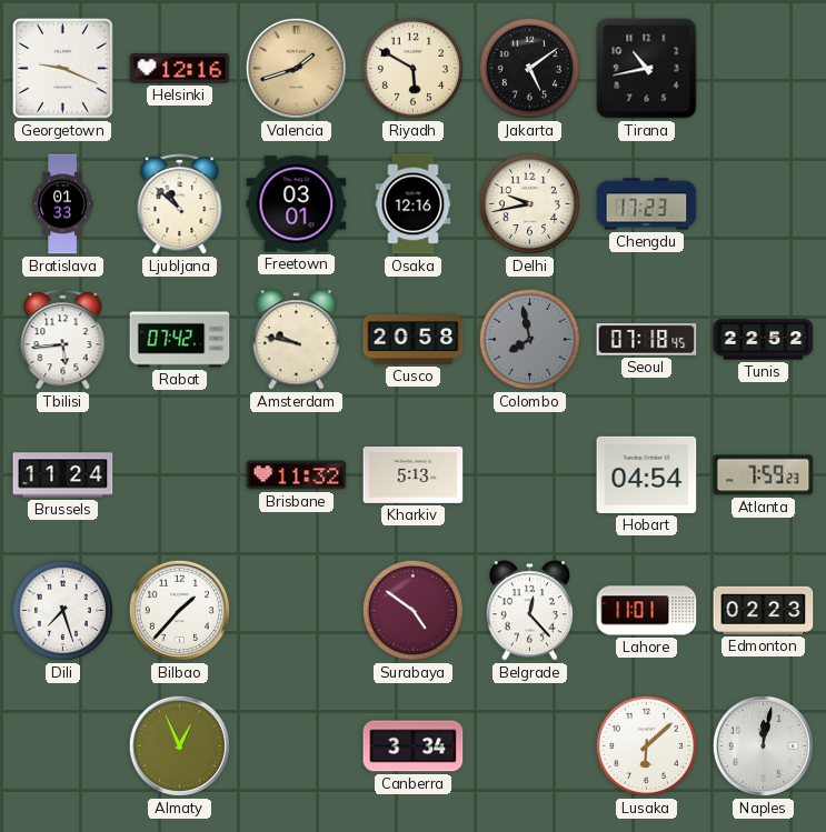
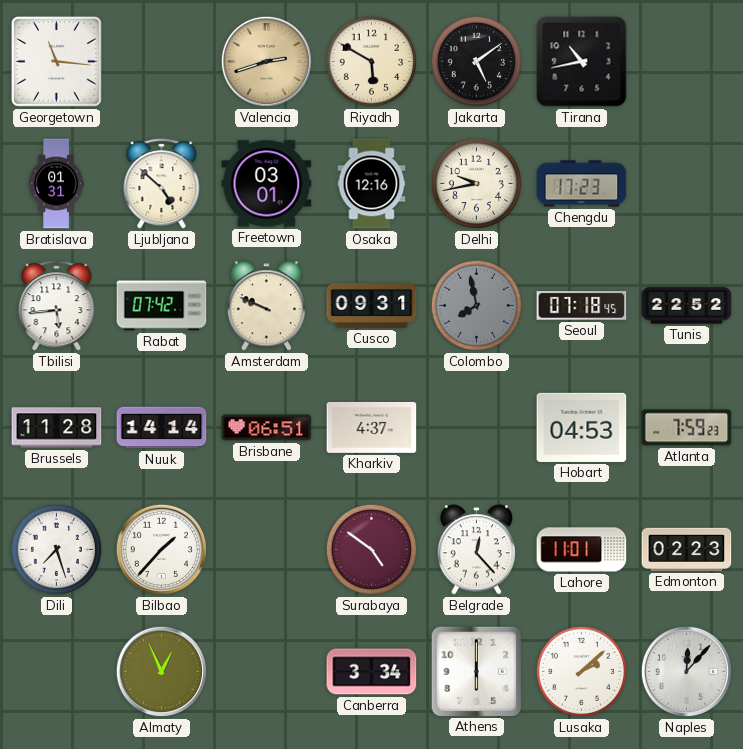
Georgetown: 9:19 -> 11:16 (57, 62)
Helsinki: 12:16 -> none (180, 69)
Valencia: 1:42 -> 2:42 (266, 61)
Bratislava: 01:33 -> 01:31 (56, 184)
Ljubljana: 10:52 -> 4:52 (162, 184)
Amsterdam: 9:47 -> 9:49 (266, 306)
Cusco: 20:58 -> 09:31 (372, 306)
Brussels: 11:24 -> 11:28 (57, 428)
Nuuk: none -> 14:14 (162, 428)
Brisbane: 11:32 -> 06:51 (267, 428)
Kharkiv: 5:13 -> 4:37 (372, 427)
Hobart: 04:54 -> 04:53 (582, 427)
Athens: none -> 6:00 (476, 671)
Lusaka: 6:08 -> 2:08 (581, 671)
Naples: 12:02 -> 12:07 (686, 671)
